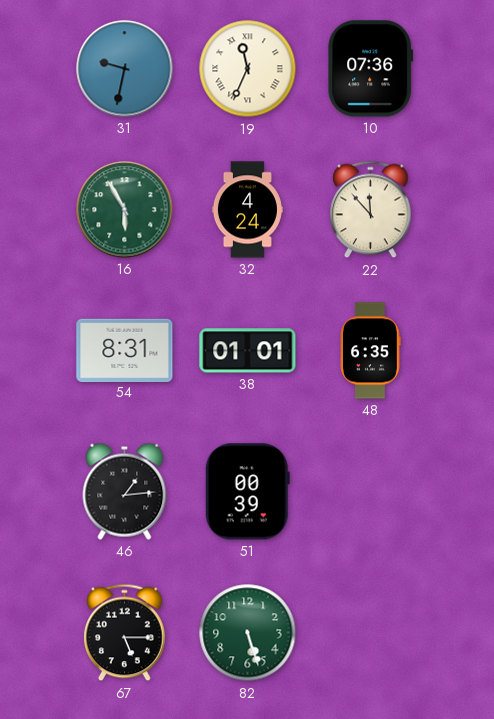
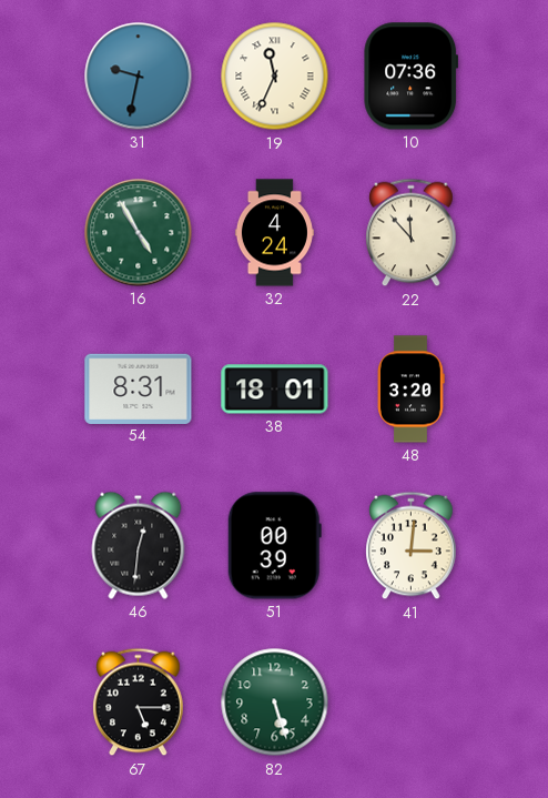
16: 5:55 -> 4:55 (139, 233)
38: 01:01 -> 18:01 (275, 390)
48: 6:35 -> 3:20 (412, 390)
46: 1:14 -> 12:31 (139, 545)
41: none -> 3:01 (412, 546)
